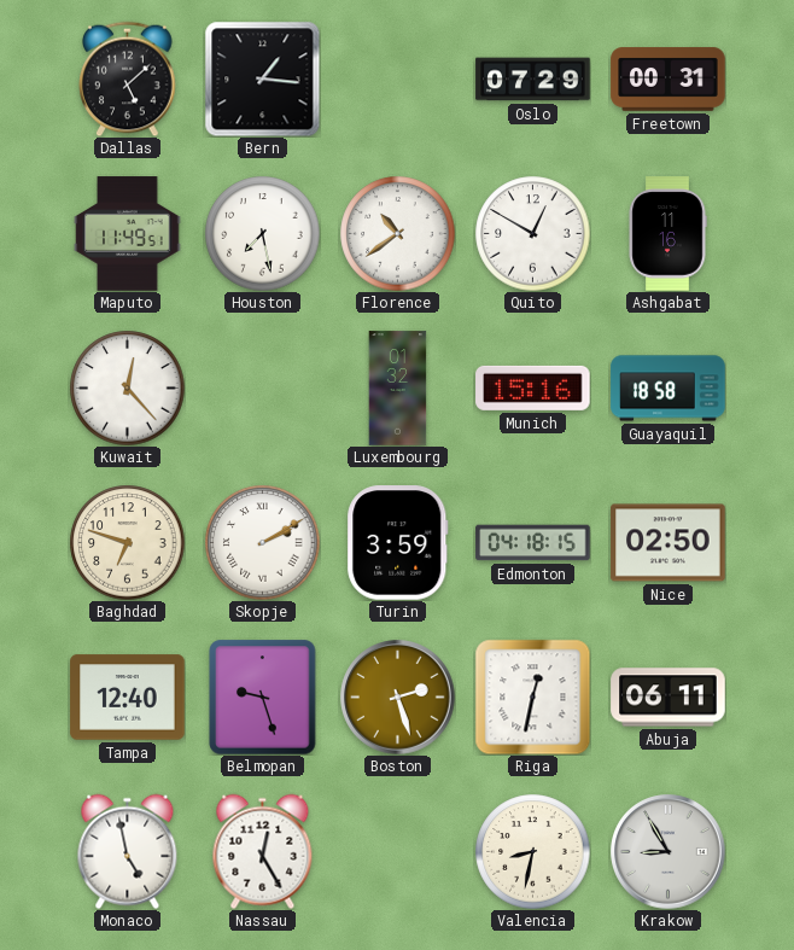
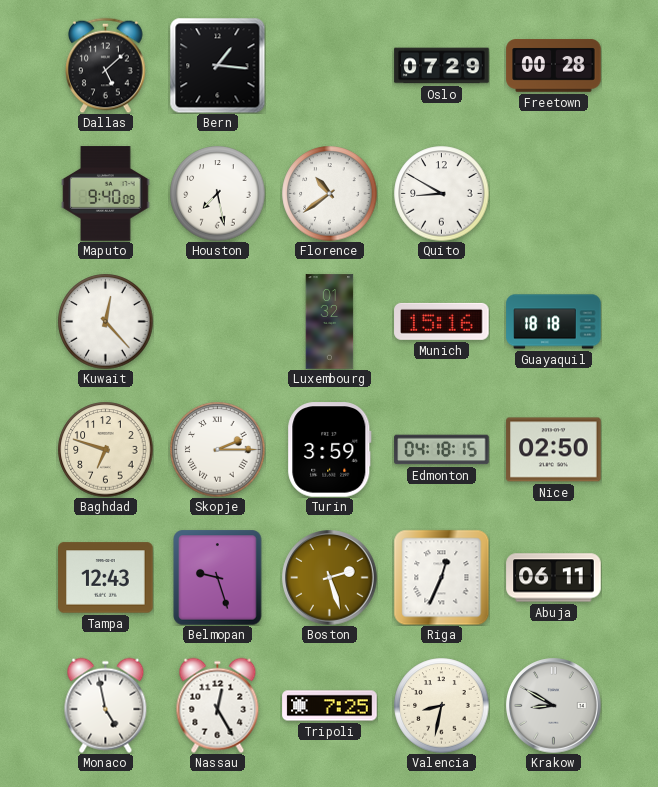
Freetown: 00:31 -> 00:28 (554, 66)
Maputo: 11:49 -> 9:40 (106, 194)
Quito: 12:50 -> 8:50 (441, 193)
Ashgabat: 11:16 -> none (667, 234)
Guayaquil: 18:58 -> 18:18 (554, 322)
Skopje: 2:10 -> 2:15 (217, 449)
Tampa: 12:40 -> 12:43 (106, 578)
Riga: 12:32 -> 12:34 (441, 577)
Tripoli: none -> 7:25 (330, 706)
Krakow: 8:55 -> 8:50 (554, 706)
